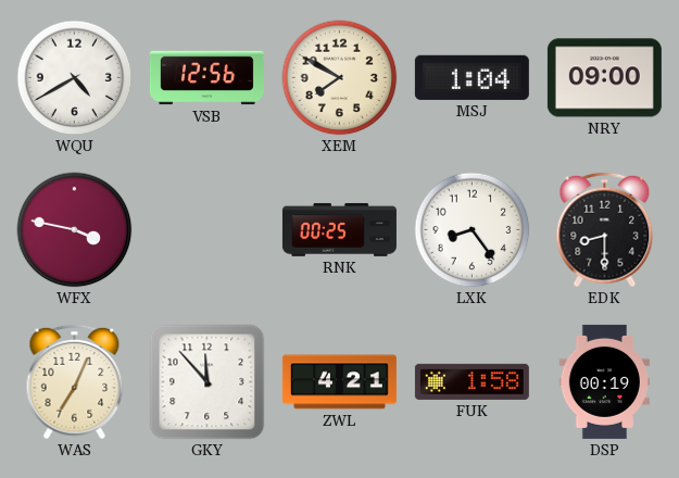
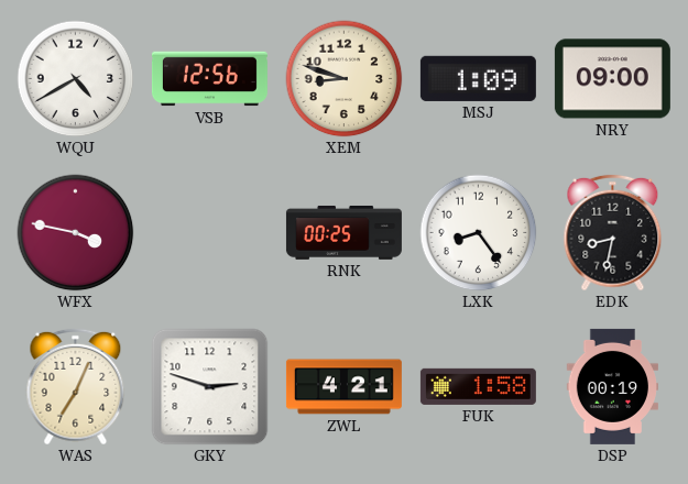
XEM: 7:50 -> 8:48 (345, 79)
MSJ: 1:04 -> 1:09 (478, 78)
EDK: 8:30 -> 8:32 (613, 233)
GKY: 11:53 -> 2:48 (210, 387)
